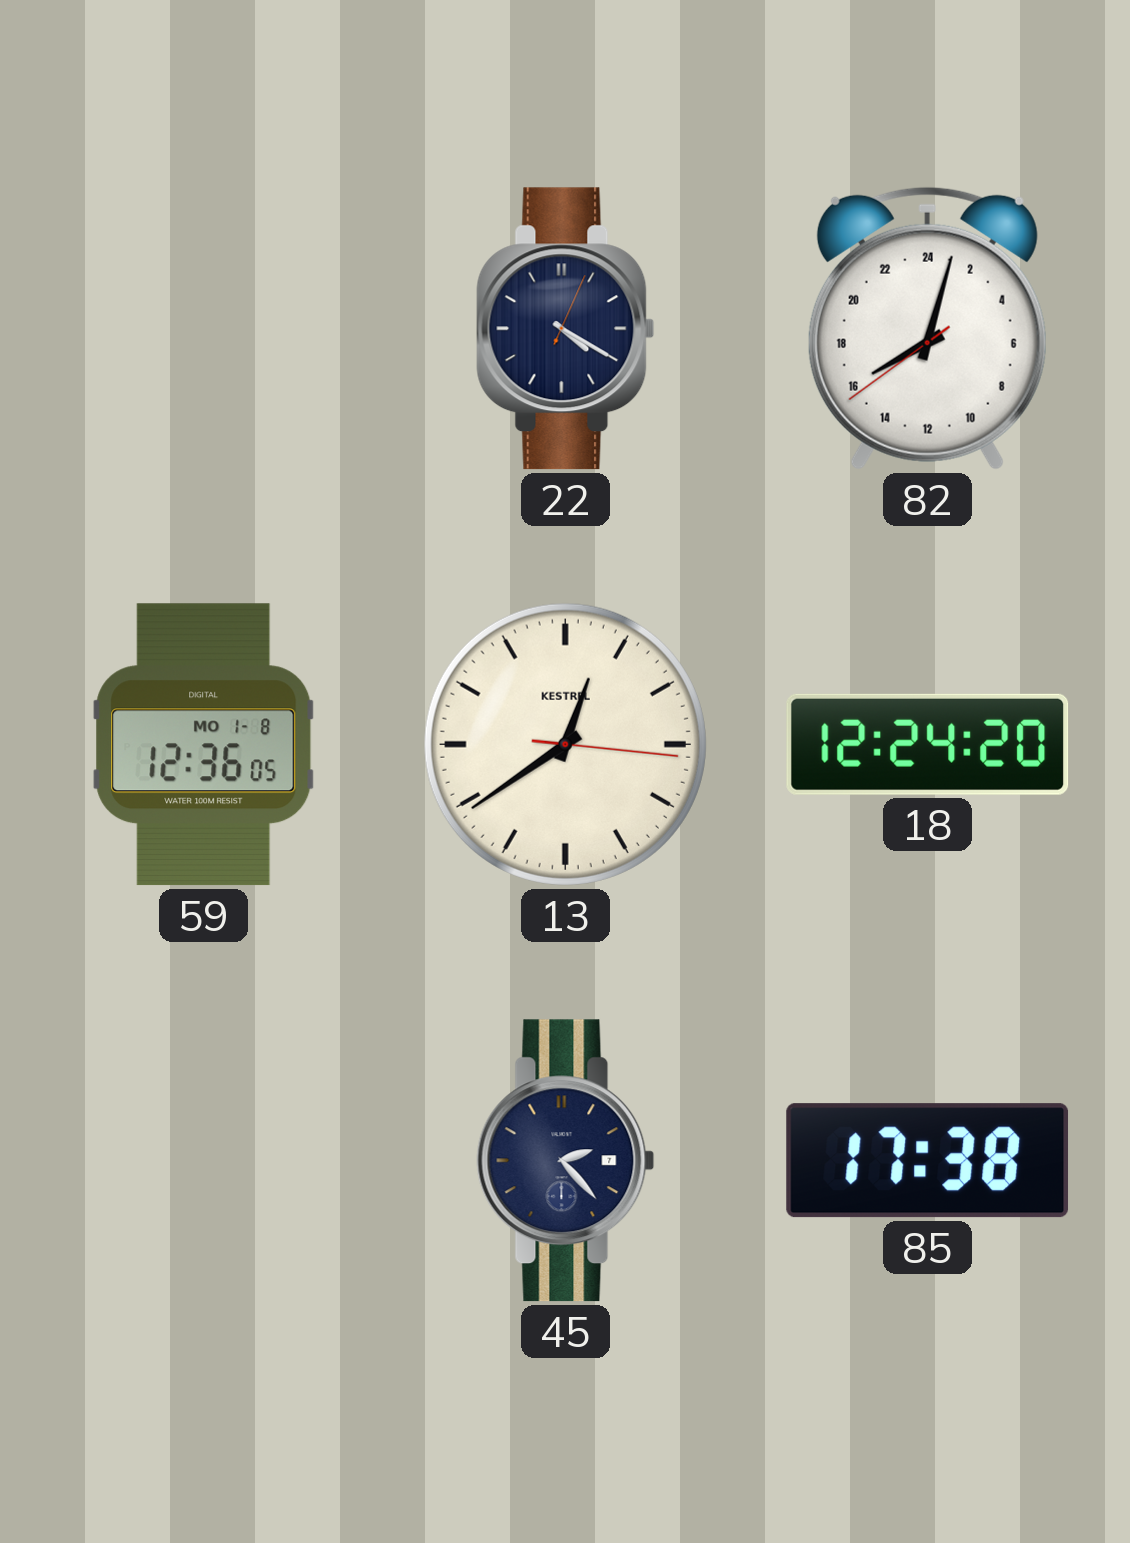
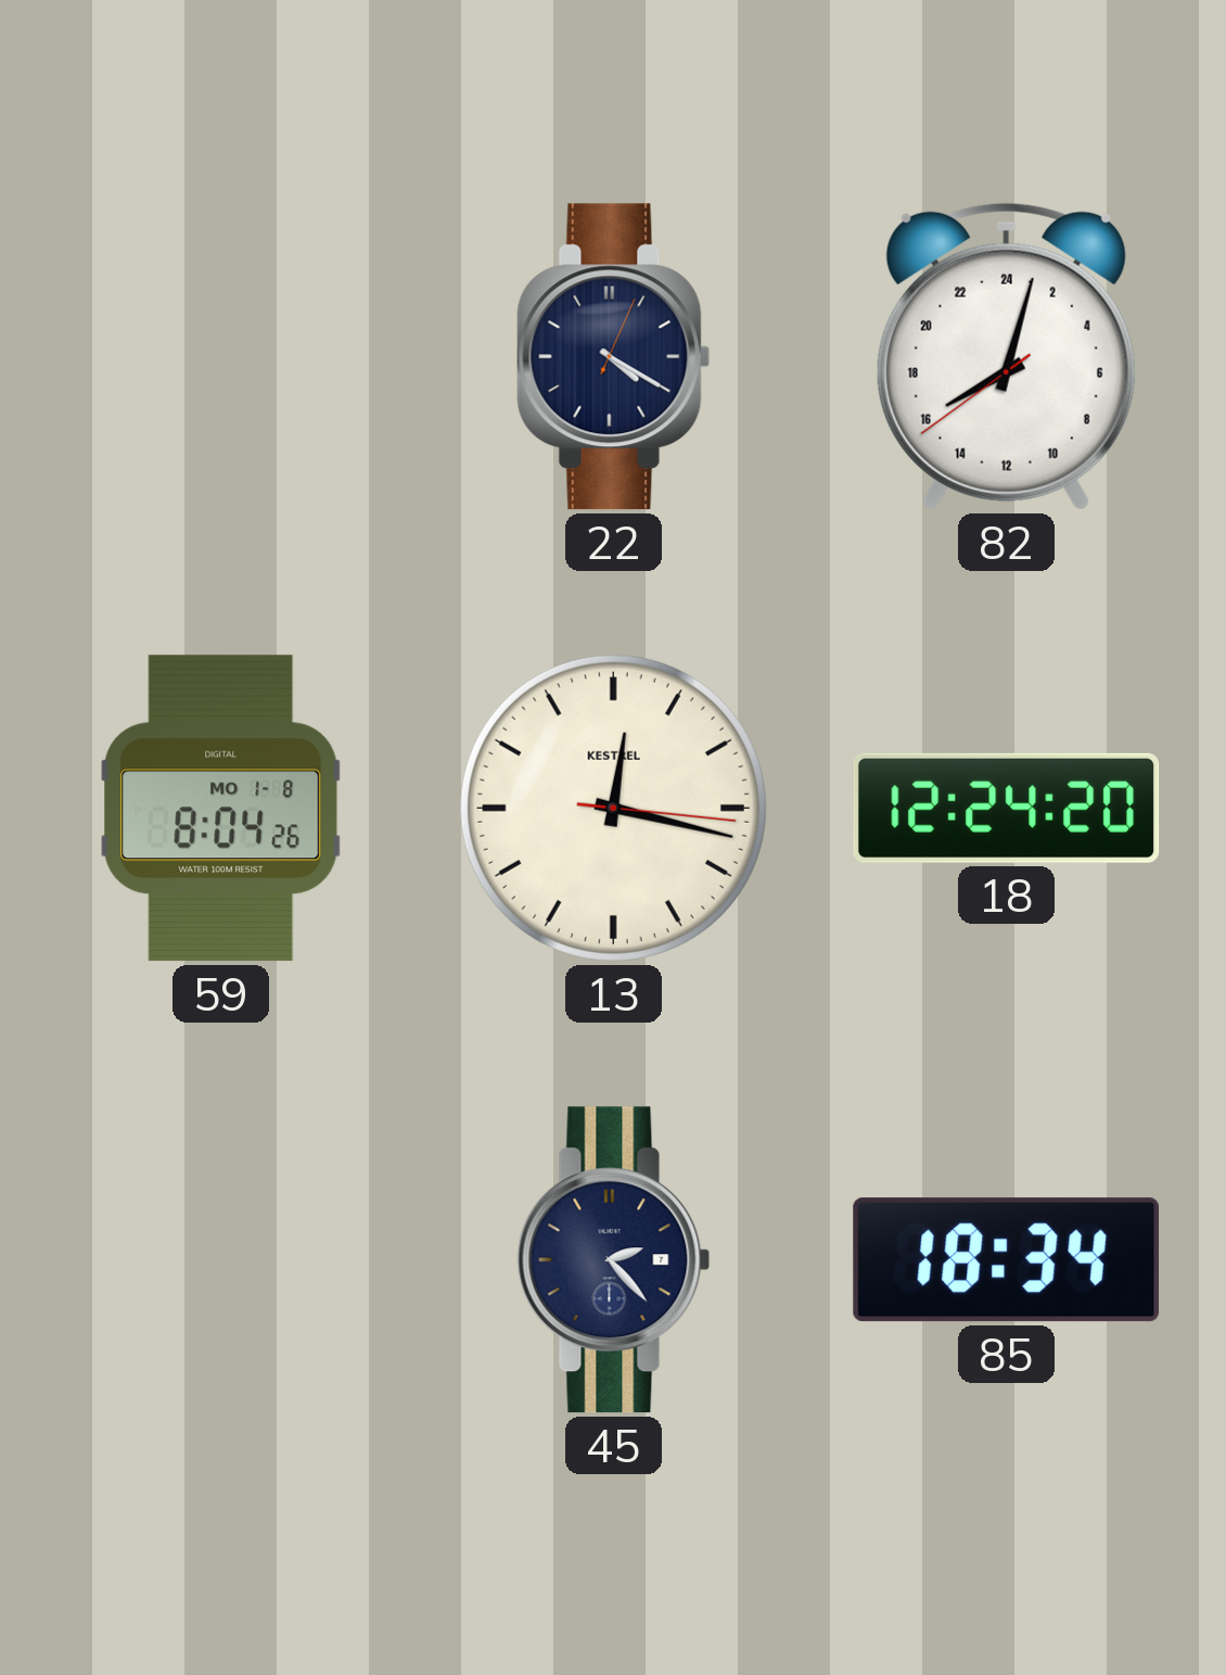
59: 12:36 -> 8:04 (221, 809)
13: 12:39 -> 12:17 (613, 808)
85: 17:38 -> 18:34 (1007, 1260)
